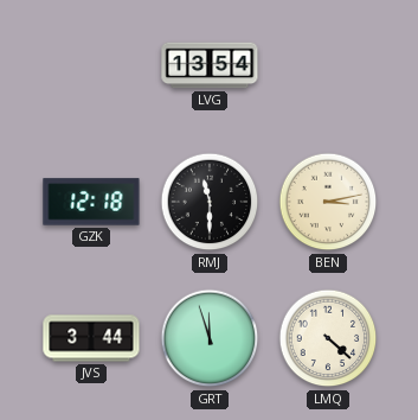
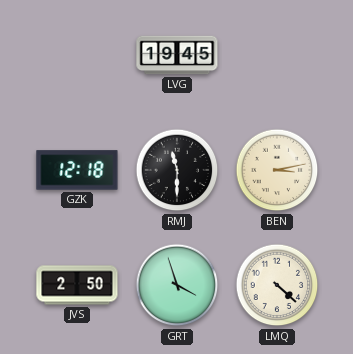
LVG: 13:54 -> 19:45 (177, 55)
JVS: 3:44 -> 2:50 (77, 285)
GRT: 11:57 -> 3:57 (177, 285)
